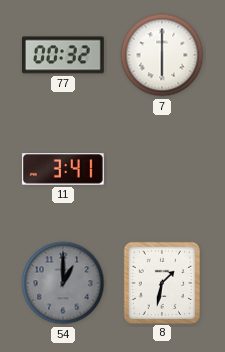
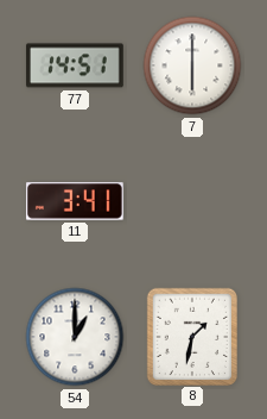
77: 00:32 -> 14:51 (75, 65)
54 dial: grey -> white (75, 337)
